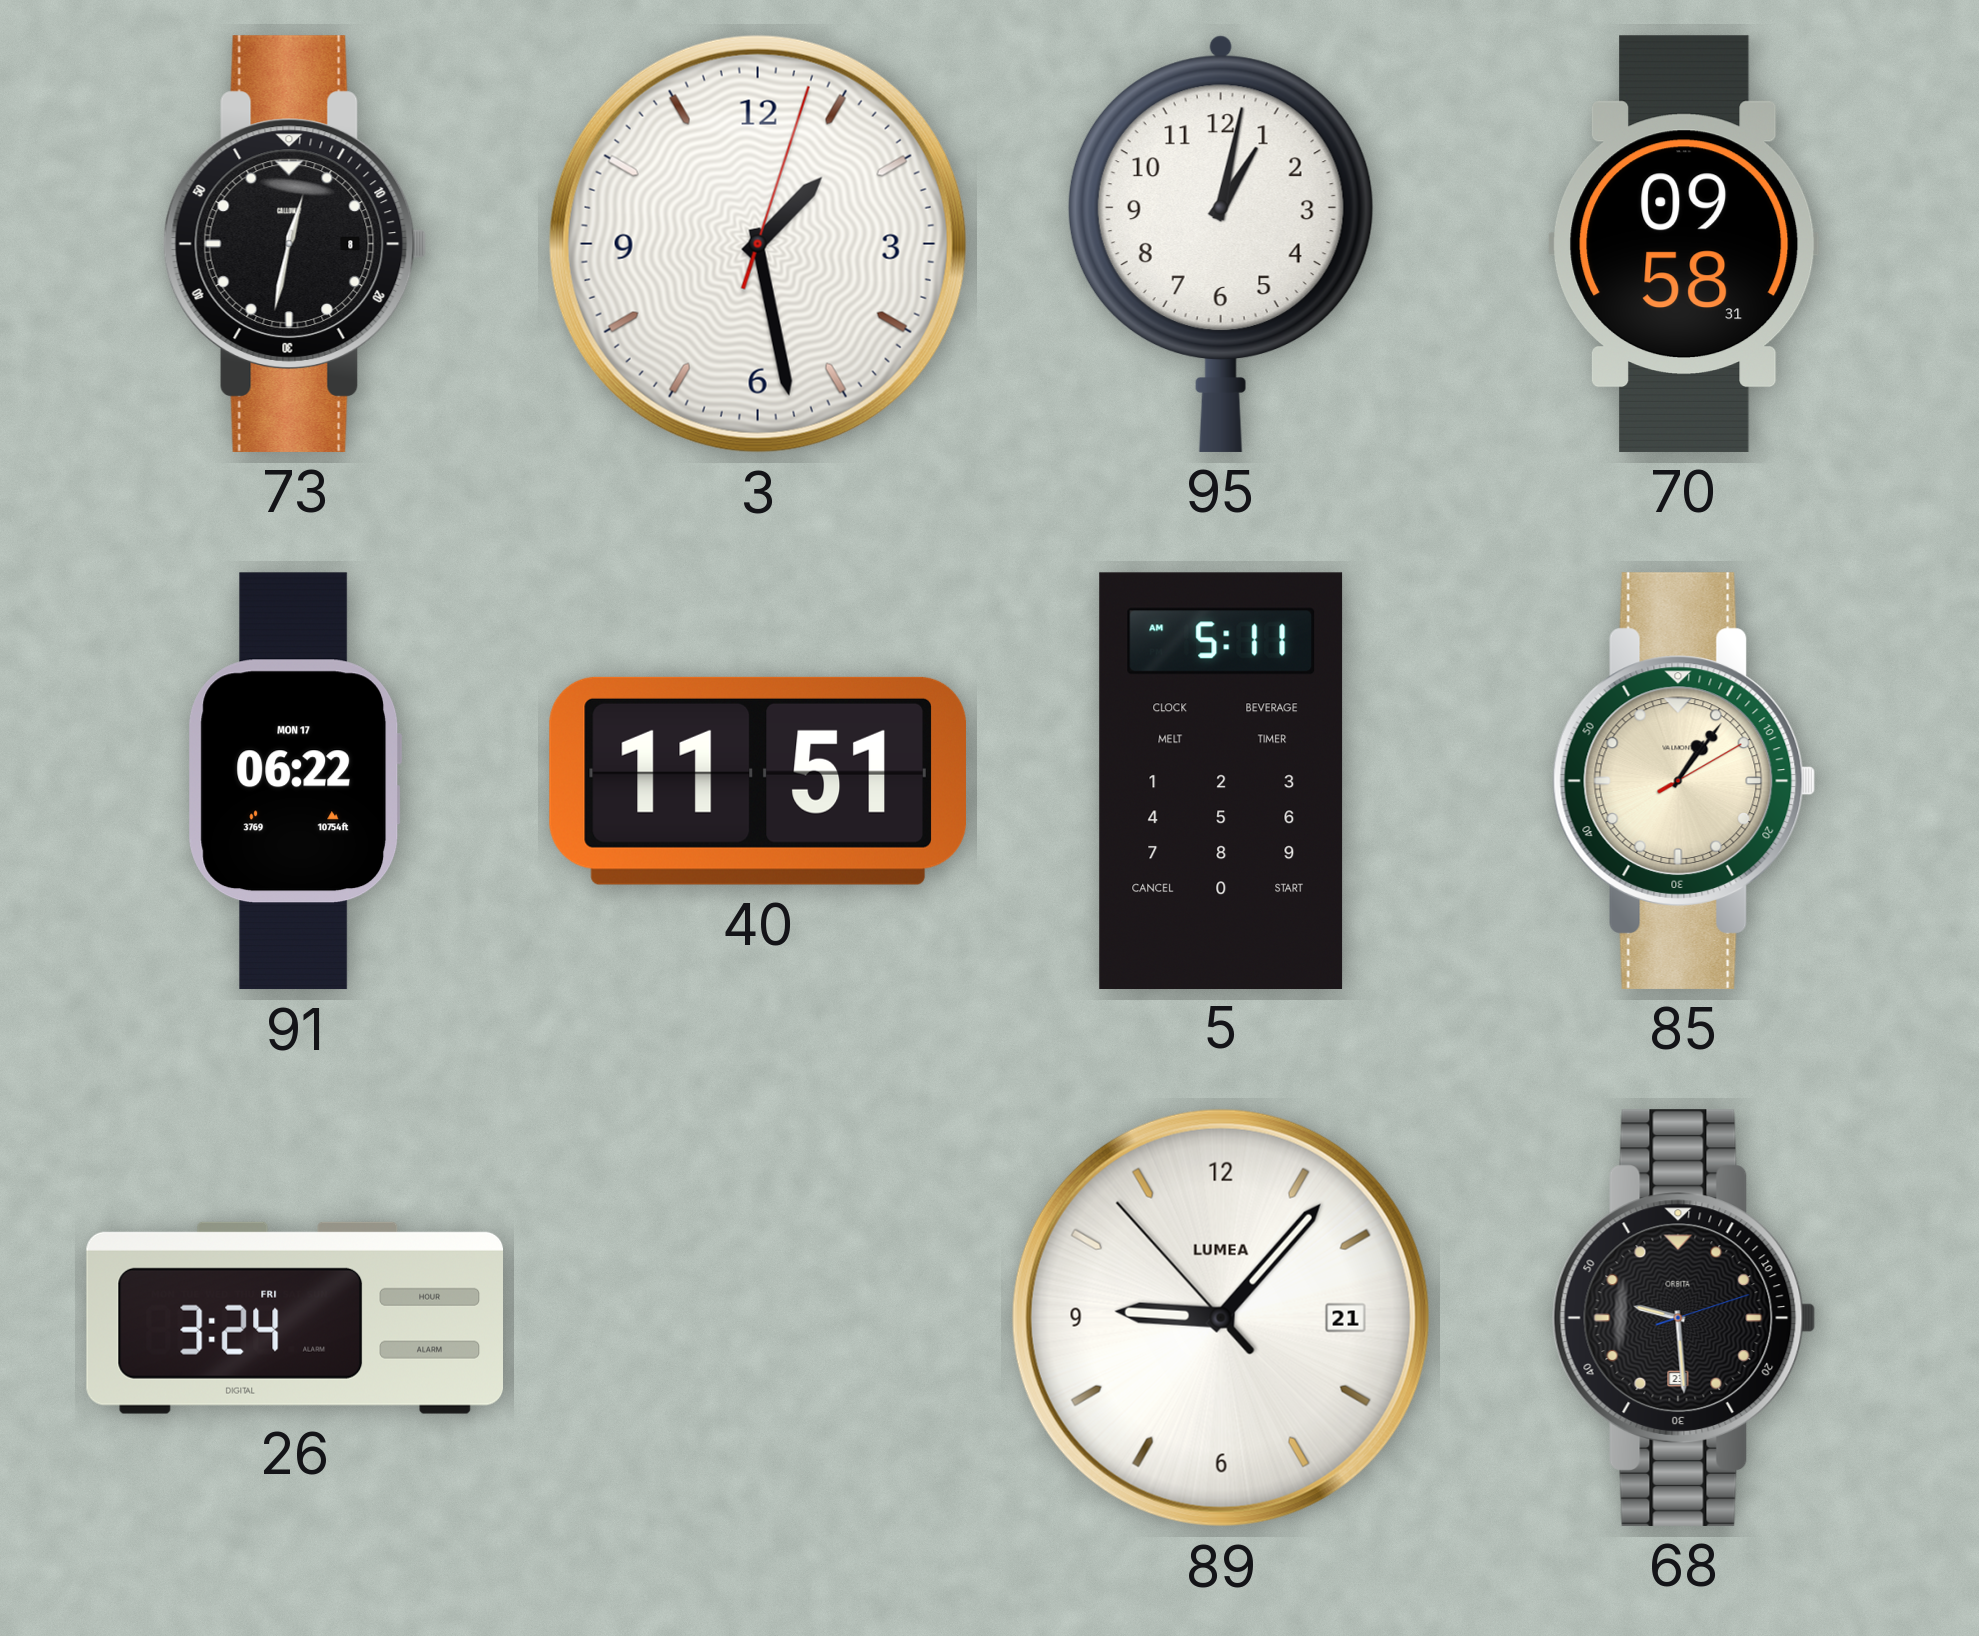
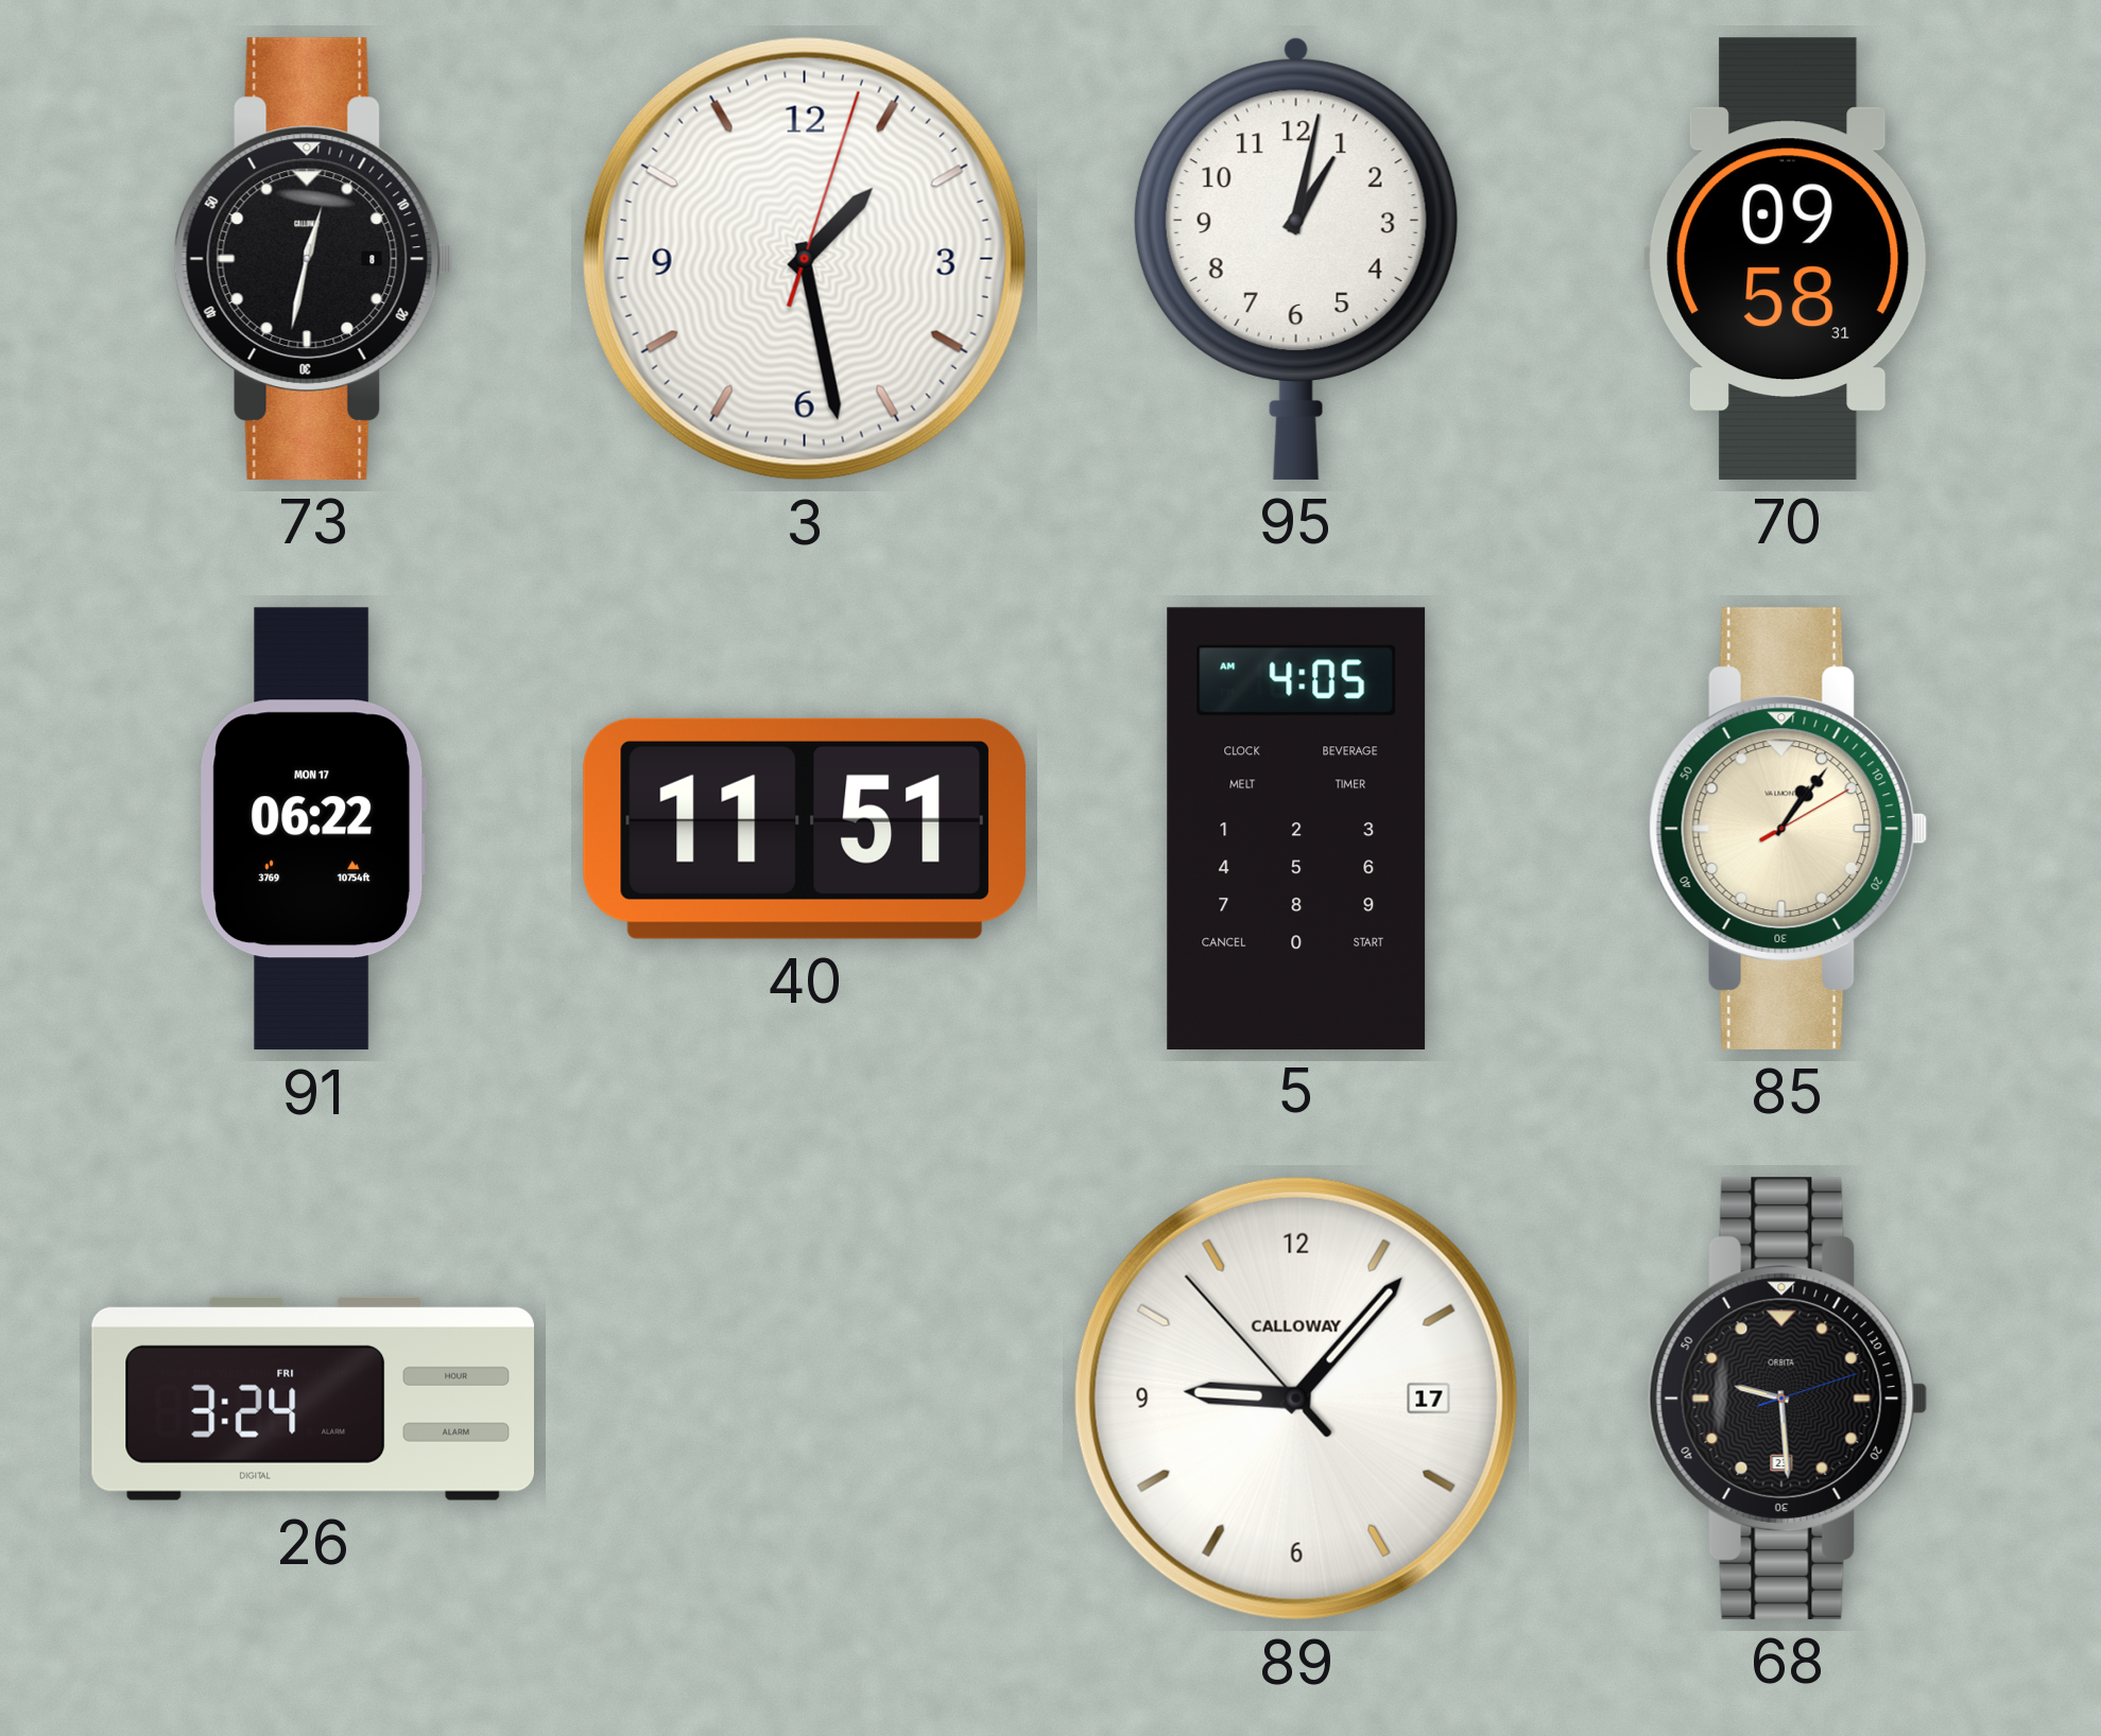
5: 5:11 -> 4:05 (1296, 828)
89 date: 21 -> 17 (1296, 1399)
89 brand: LUMEA -> CALLOWAY (1296, 1399)
